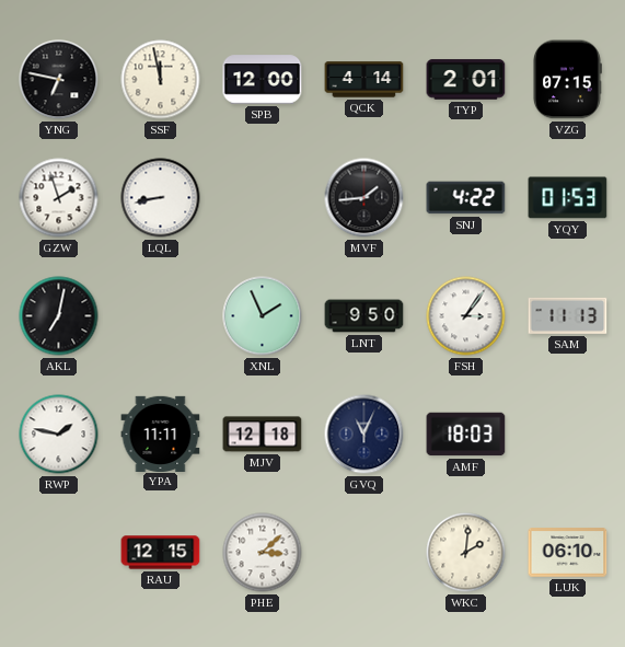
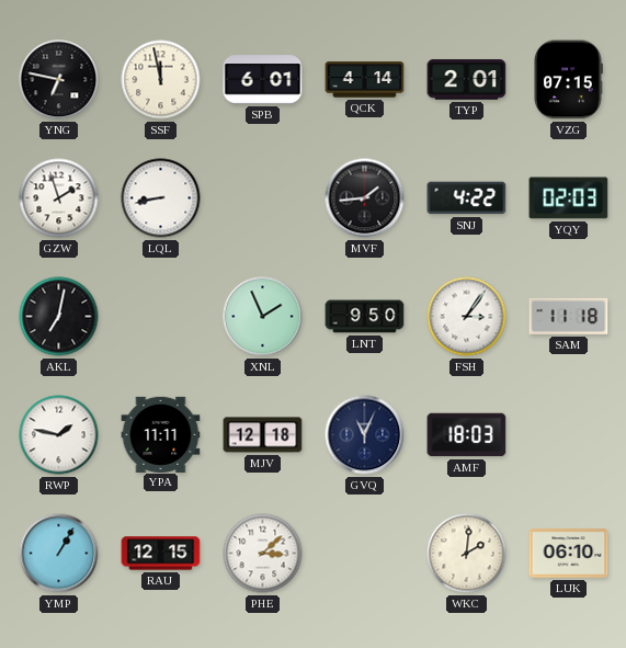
SPB: 12:00 -> 6:01 (263, 80)
YQY: 01:53 -> 02:03 (569, 198)
SAM: 11:13 -> 11:18 (569, 316)
YMP: none -> 1:05 (59, 554)
